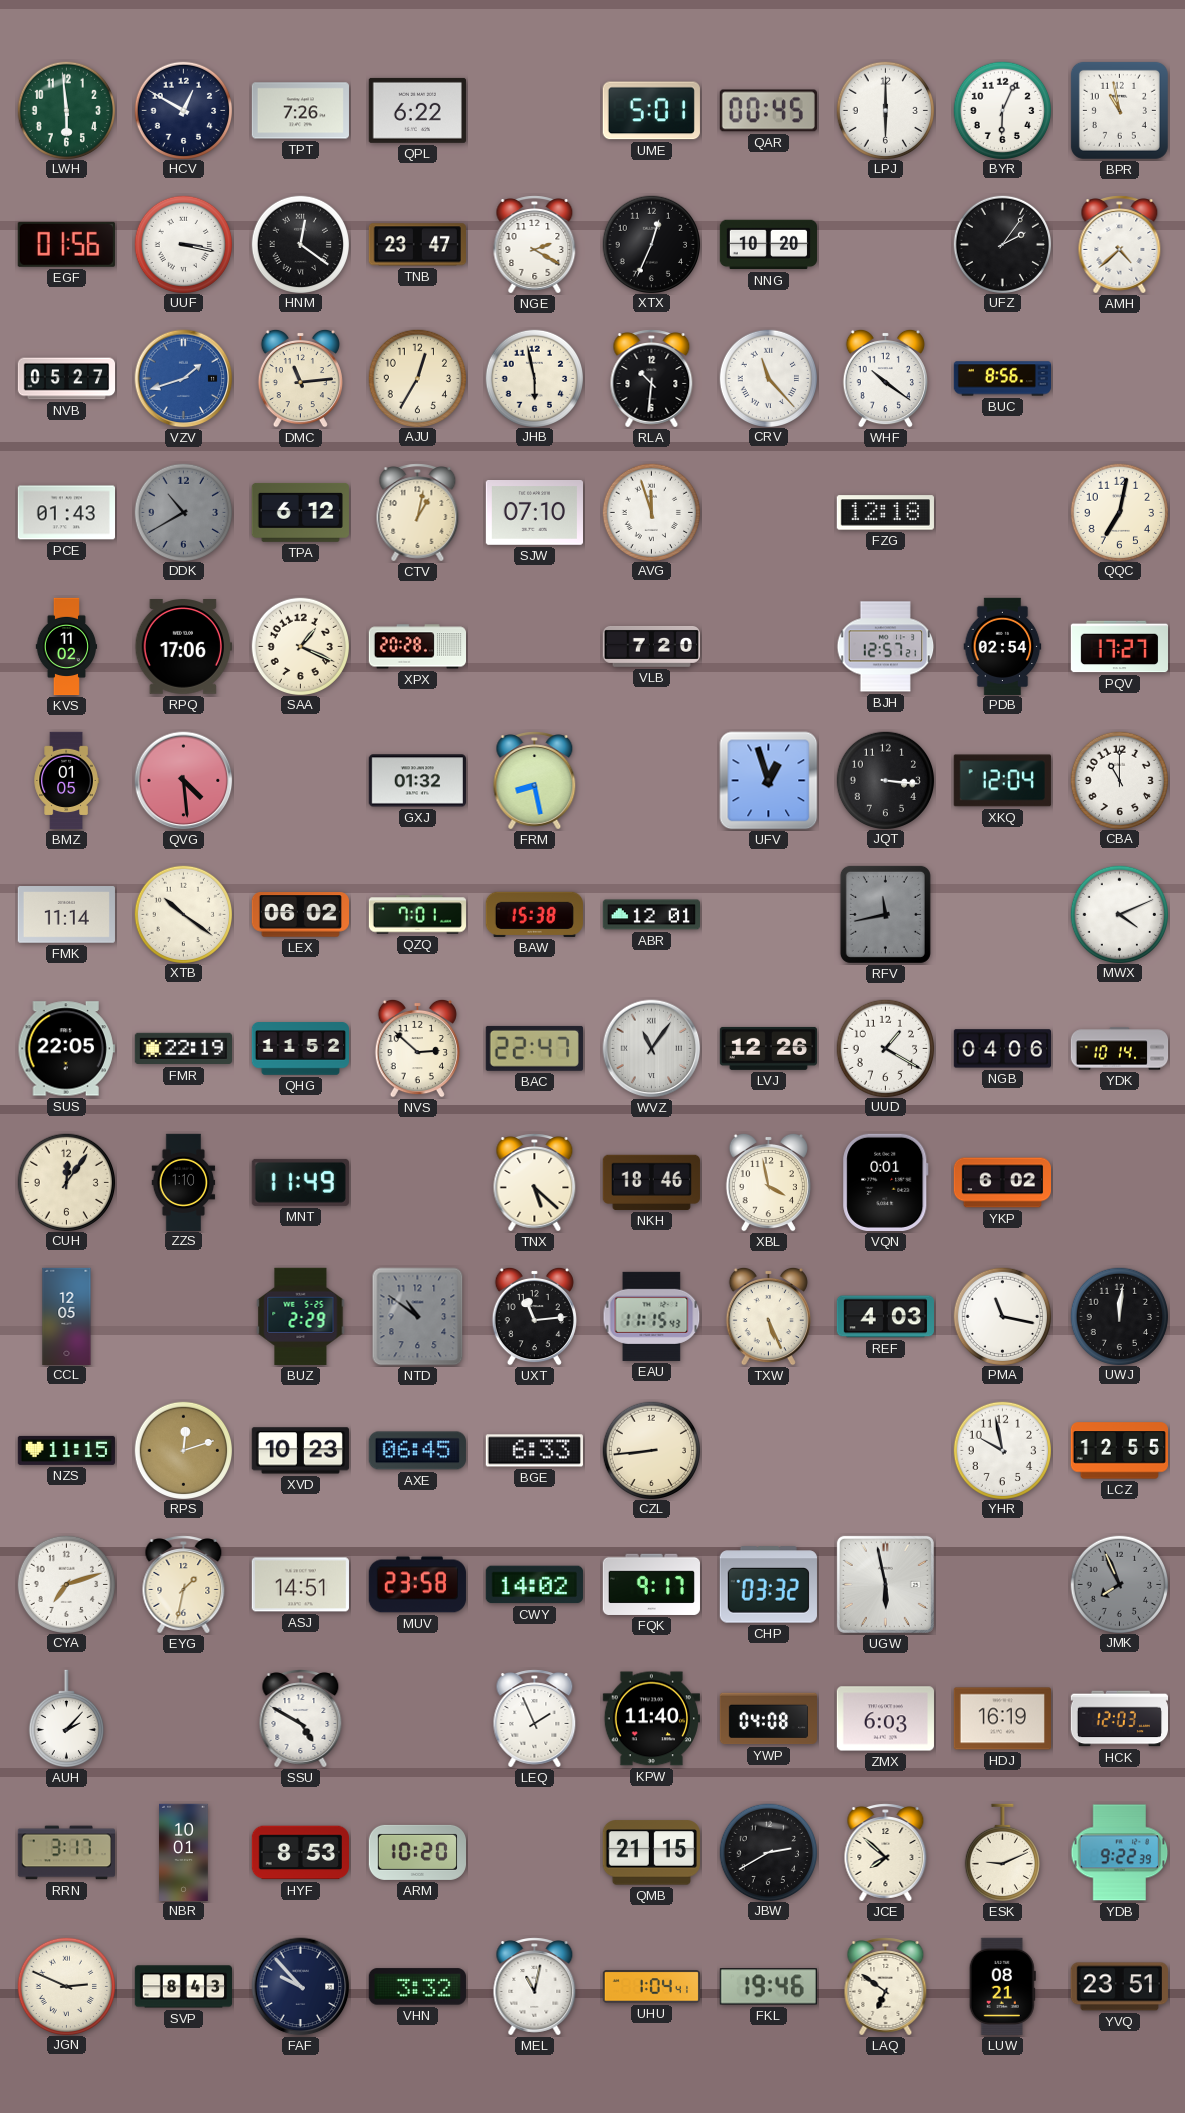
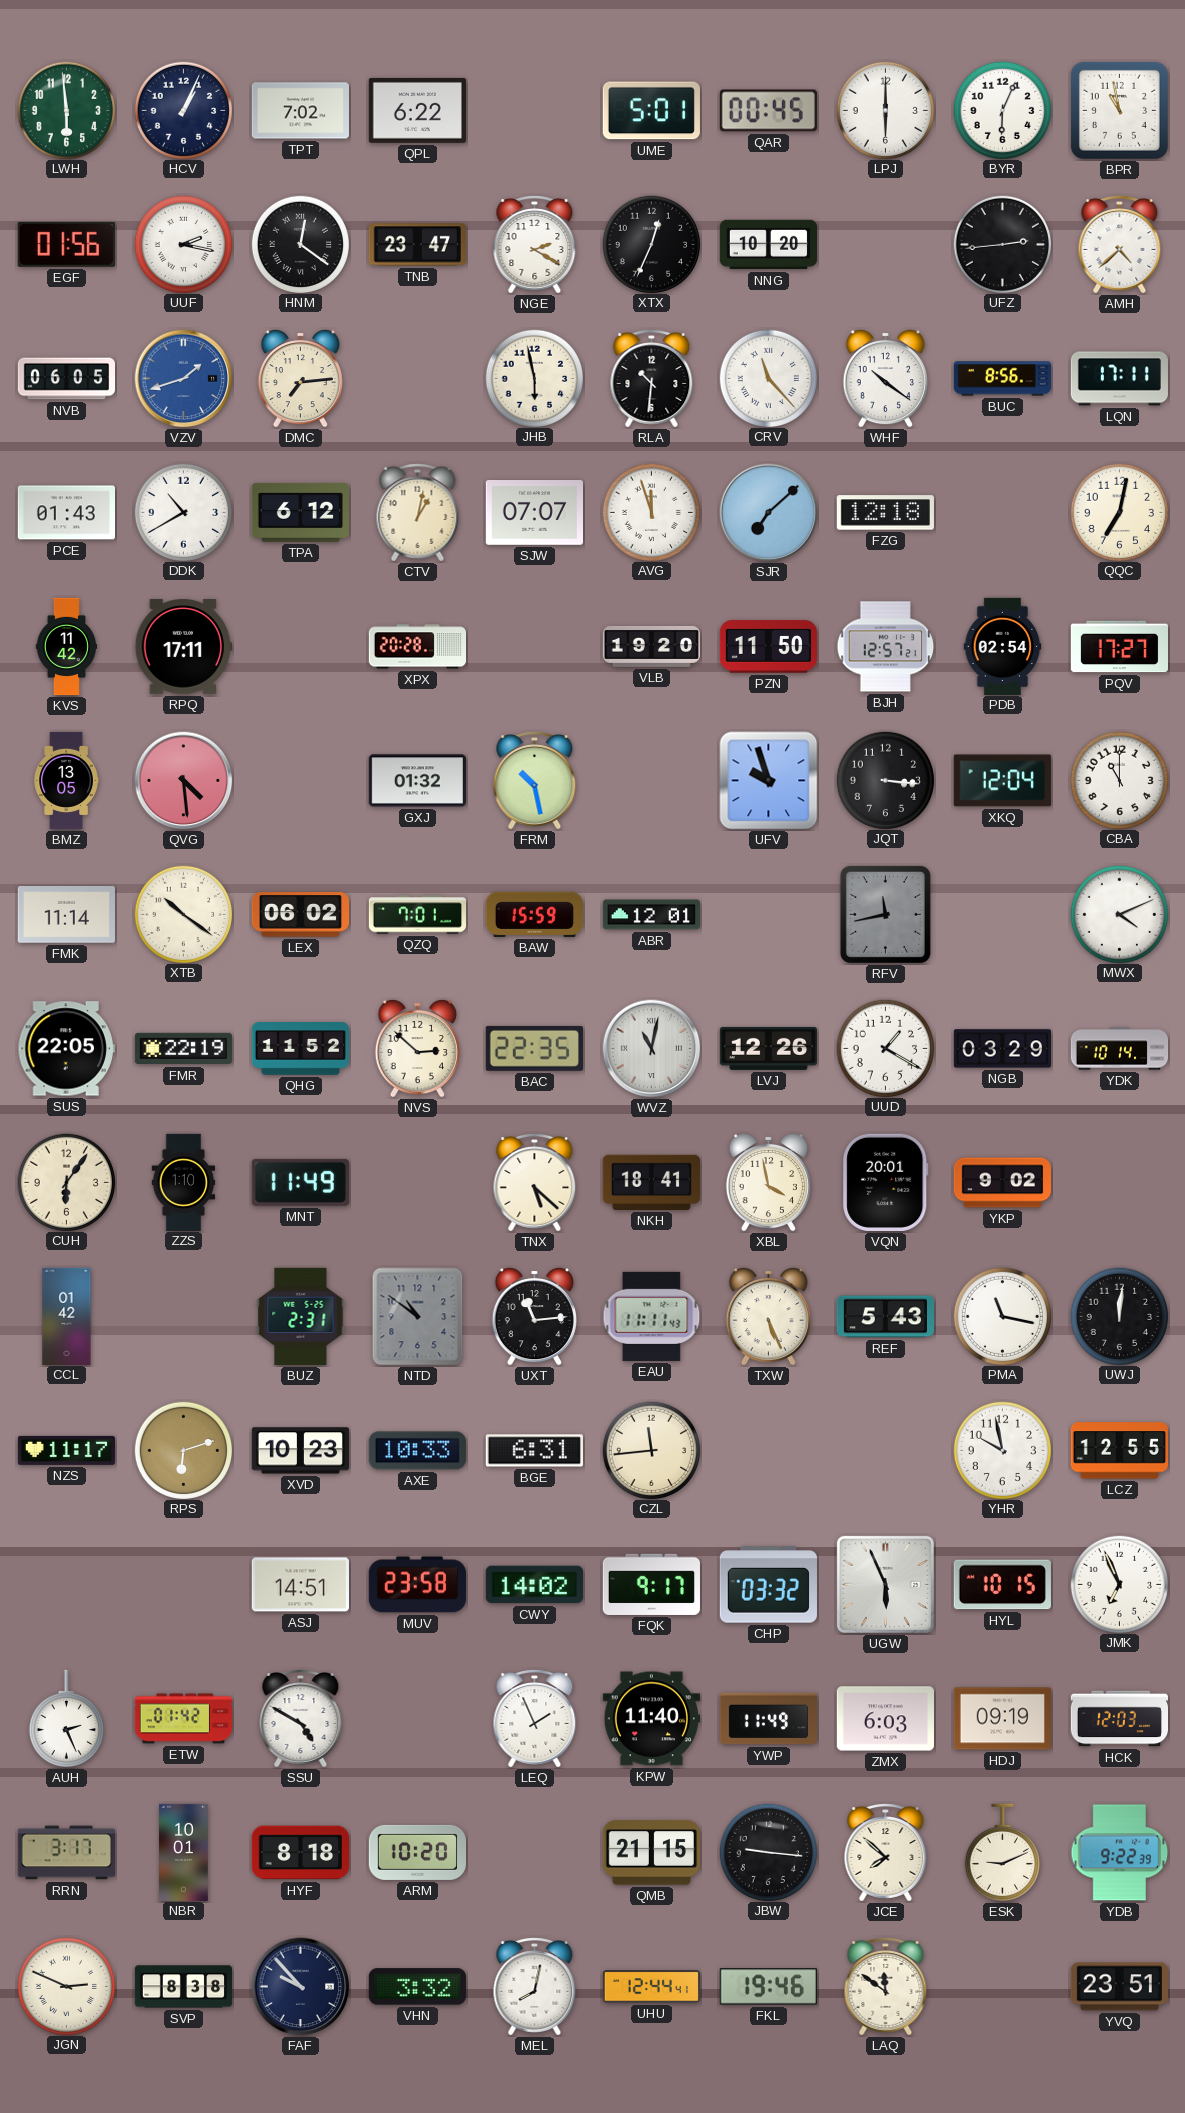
HCV: 12:50 -> 1:04 (183, 110)
TPT: 7:26 -> 7:02 (300, 111)
UUF: 3:17 -> 2:17 (183, 244)
UFZ: 2:06 -> 2:44 (1002, 244)
NVB: 05:27 -> 06:05 (67, 379)
DMC: 11:14 -> 7:14 (300, 378)
AJU: 12:35 -> none (417, 378)
LQN: none -> 17:11 (1119, 379)
DDK dial: grey -> white (183, 512)
SJW: 07:10 -> 07:07 (534, 513)
SJR: none -> 7:08 (769, 513)
KVS: 11:02 -> 11:42 (67, 647)
RPQ: 17:06 -> 17:11 (183, 647)
SAA: 1:19 -> none (300, 646)
VLB: 7:20 -> 19:20 (651, 646)
PZN: none -> 11:50 (768, 647)
BMZ: 01:05 -> 13:05 (66, 781)
FRM: 8:28 -> 10:28 (535, 781)
UFV: 12:57 -> 9:57 (769, 781)
BAW: 15:38 -> 15:59 (534, 914)
BAC: 22:47 -> 22:35 (534, 1048)
WVZ: 11:06 -> 11:02 (652, 1049)
NGB: 04:06 -> 03:29 (1002, 1049)
CUH: 12:06 -> 6:06 (66, 1182)
NKH: 18:46 -> 18:41 (651, 1182)
VQN: 0:01 -> 20:01 (886, 1182)
YKP: 6:02 -> 9:02 (1002, 1183)
CCL: 12:05 -> 01:42 (67, 1316)
BUZ: 2:29 -> 2:31 (301, 1316)
EAU: 11:15 -> 11:11 (652, 1316)
REF: 4:03 -> 5:43 (885, 1317)
NZS: 11:15 -> 11:17 (66, 1450)
RPS: 12:12 -> 6:12 (183, 1450)
AXE: 06:45 -> 10:33 (417, 1451)
BGE: 6:33 -> 6:31 (534, 1451)
CZL: 8:44 -> 11:44 (651, 1450)
CYA: 7:12 -> none (66, 1584)
EYG: 1:32 -> none (184, 1585)
UGW: 5:58 -> 5:56 (885, 1584)
HYL: none -> 10:15 (1002, 1585)
JMK: 7:56 -> 6:56 (1119, 1584)
JMK dial: grey -> white (1119, 1584)
AUH: 2:07 -> 2:26 (66, 1719)
ETW: none -> 01:42 (183, 1719)
YWP: 04:08 -> 11:49 (768, 1719)
HDJ: 16:19 -> 09:19 (1002, 1719)
HYF: 8:53 -> 8:18 (300, 1853)
JBW: 2:40 -> 9:16 (768, 1852)
SVP: 8:43 -> 8:38 (183, 1987)
MEL: 11:02 -> 8:02 (535, 1987)
UHU: 1:04 -> 12:44 (651, 1987)
LAQ: 6:51 -> 11:51 (886, 1987)
LUW: 08:21 -> none (1002, 1986)
